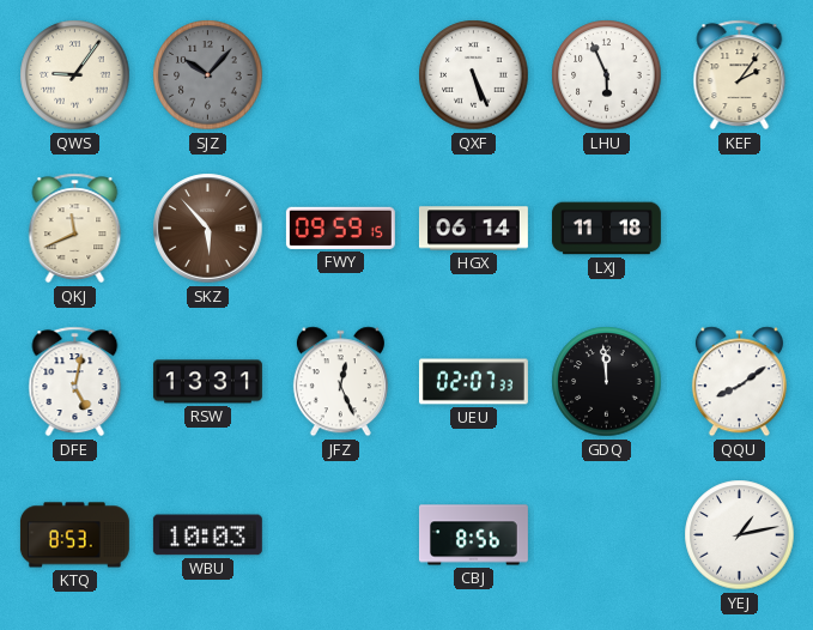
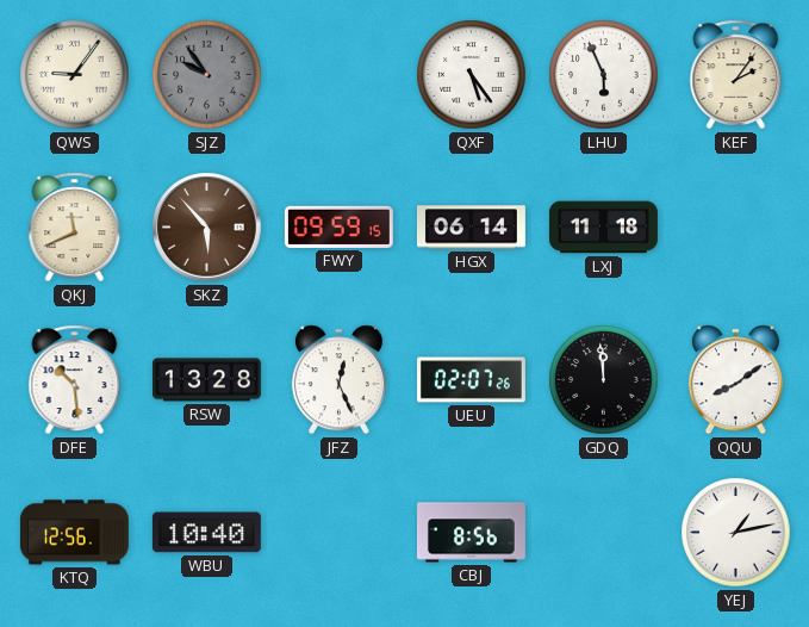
SJZ: 10:07 -> 9:54 (207, 75)
QXF: 5:26 -> 5:24 (472, 75)
DFE: 5:02 -> 10:29 (75, 380)
RSW: 13:31 -> 13:28 (206, 380)
UEU: 02:07:33 -> 02:07:26 (471, 380)
KTQ: 8:53 -> 12:56 (74, 533)
WBU: 10:03 -> 10:40 (206, 533)
